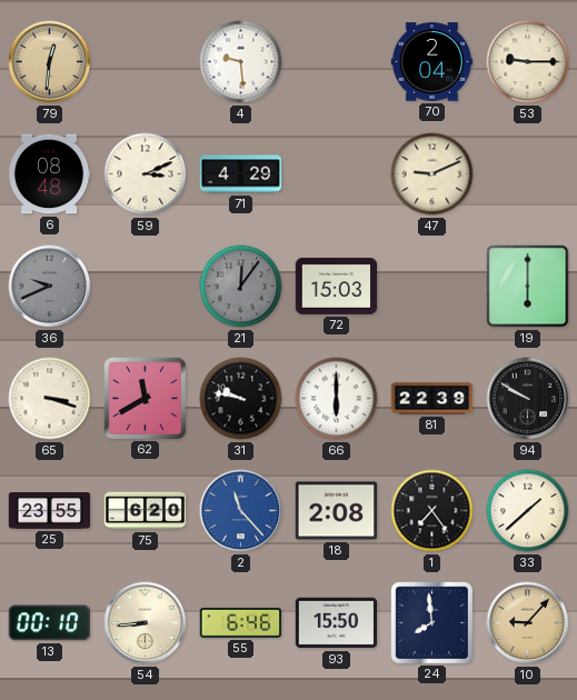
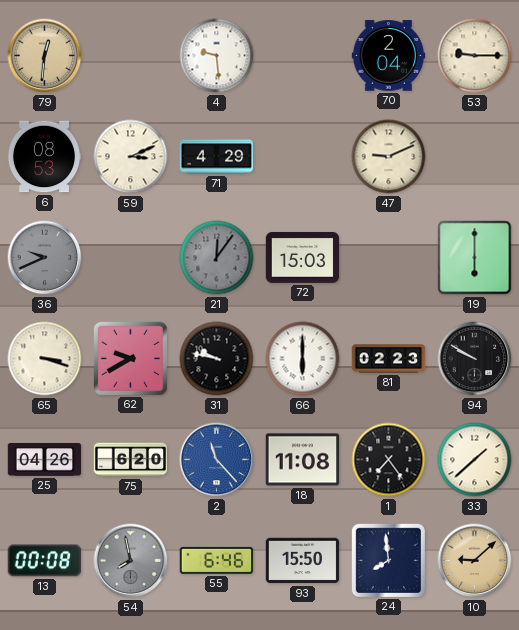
6: 08:48 -> 08:53 (44, 157)
62: 11:40 -> 9:40 (130, 358)
81: 22:39 -> 02:23 (389, 359)
25: 23:55 -> 04:26 (45, 460)
18: 2:08 -> 11:08 (303, 460)
13: 00:10 -> 00:08 (45, 561)
54: 8:44 -> 7:58 (131, 561)
54 dial: cream -> grey (131, 561)
10: 9:07 -> 9:08 (475, 561)
